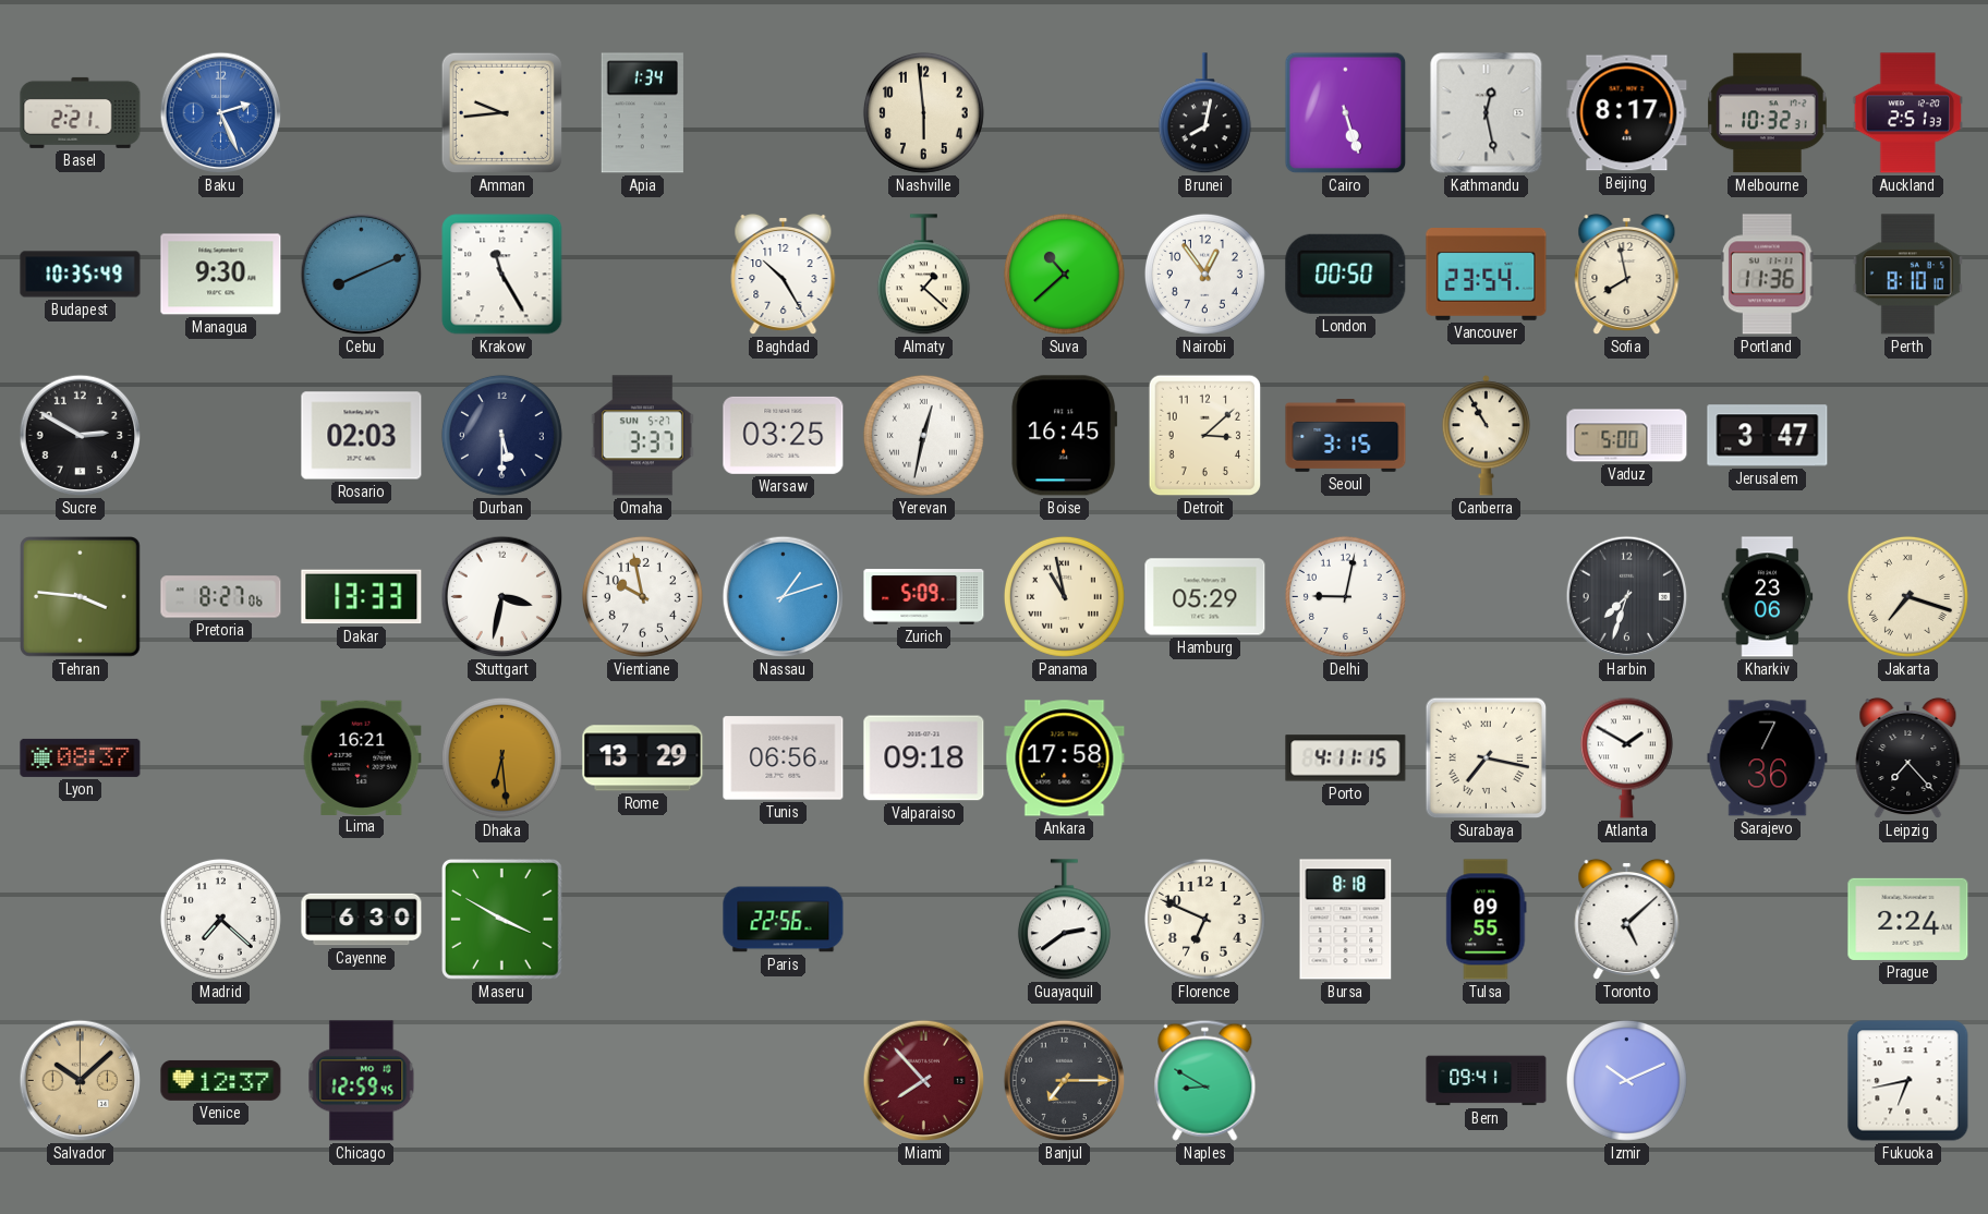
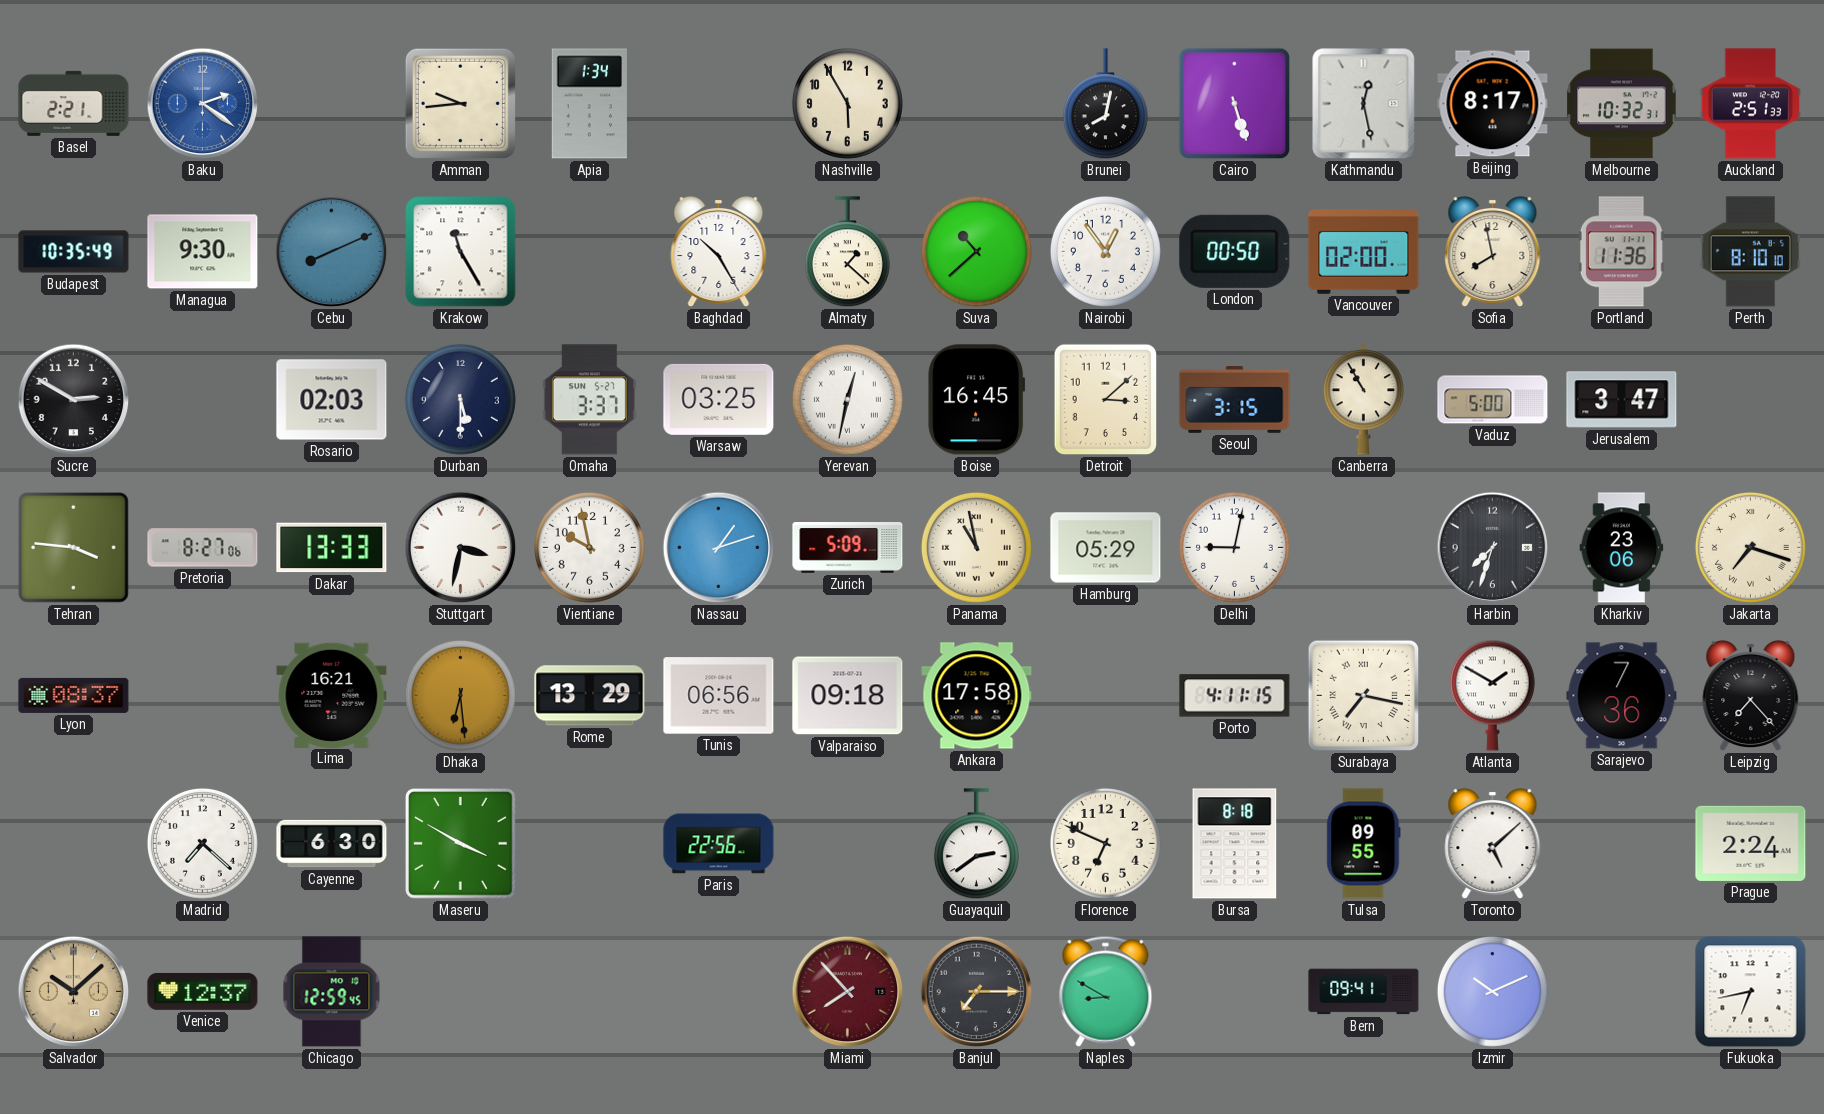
Baku: 2:26 -> 2:21 (203, 104)
Nashville: 5:59 -> 5:55 (847, 103)
Vancouver: 23:54 -> 02:00 (1364, 252)
